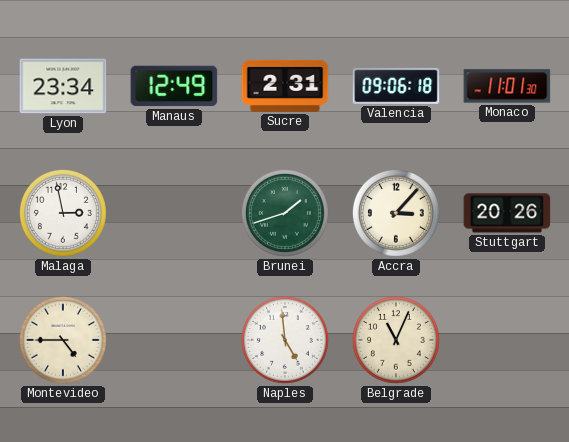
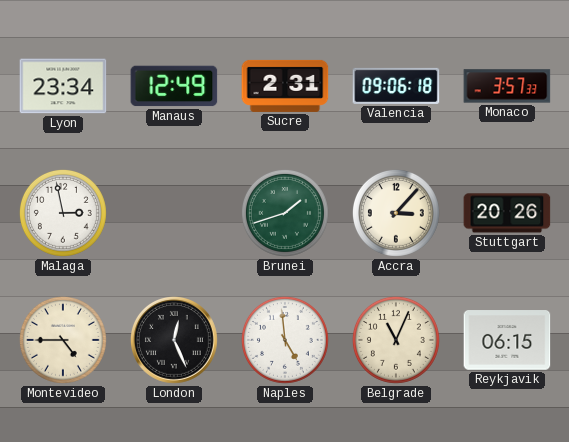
Monaco: 11:01 -> 3:57 (507, 86)
London: none -> 12:26 (174, 340)
Reykjavik: none -> 06:15 (507, 340)
